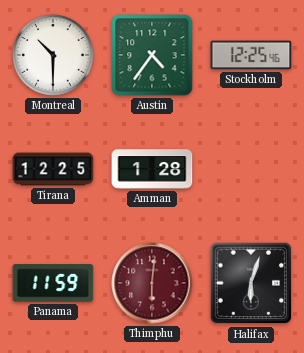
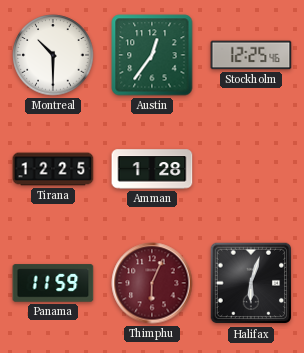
Austin: 4:36 -> 12:36 (152, 55)
Thimphu: 6:01 -> 6:04 (152, 283)
